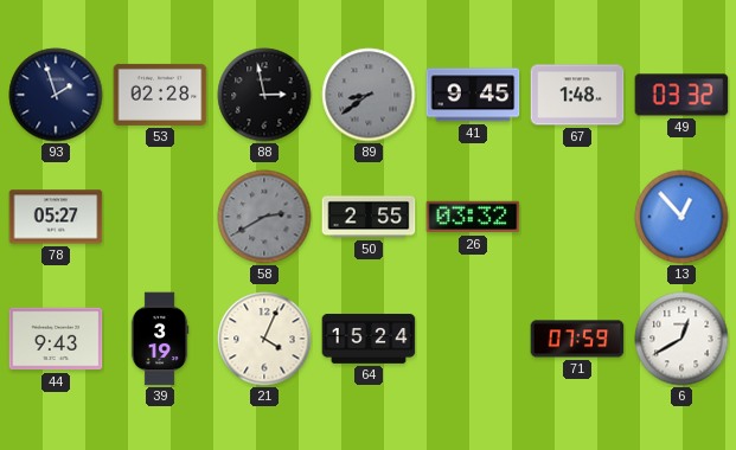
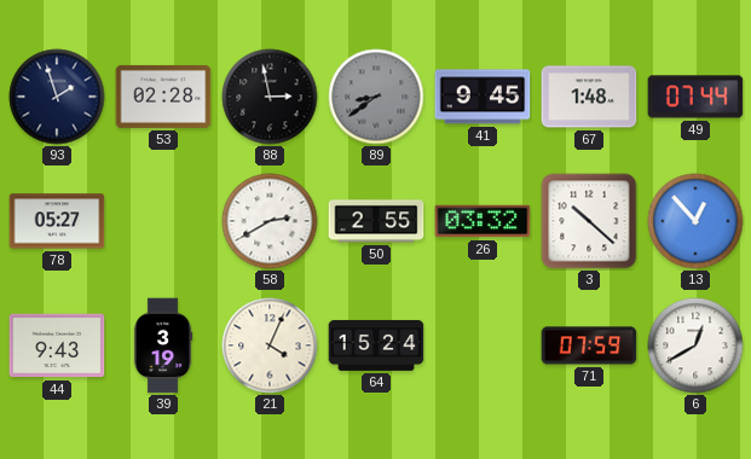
49: 03:32 -> 07:44 (695, 97)
58 dial: grey -> white (270, 221)
3: none -> 10:22 (589, 221)
